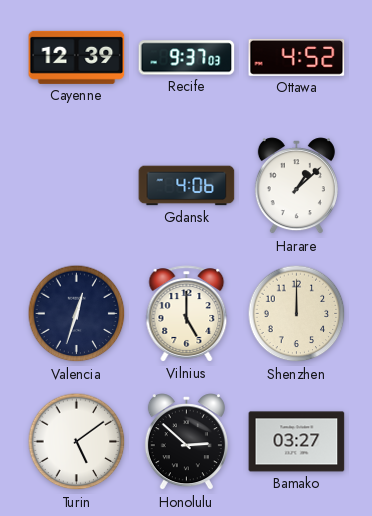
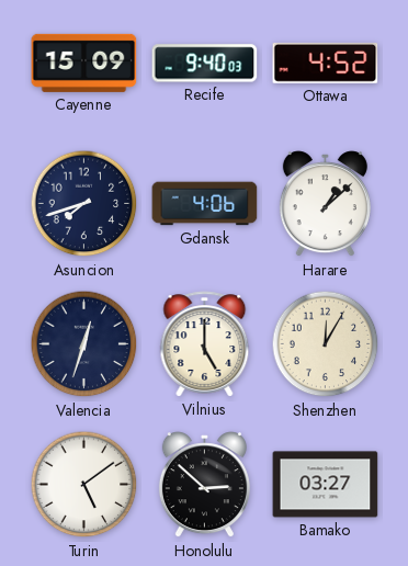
Cayenne: 12:39 -> 15:09 (84, 63)
Recife: 9:37 -> 9:40 (205, 64)
Asuncion: none -> 7:42 (84, 204)
Shenzhen: 12:00 -> 12:05 (326, 344)
